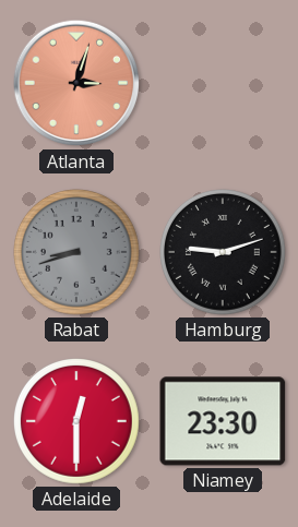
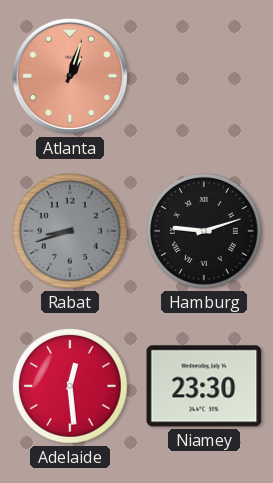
Atlanta: 3:03 -> 1:03 (70, 76)
Adelaide: 12:30 -> 12:29 (71, 387)
